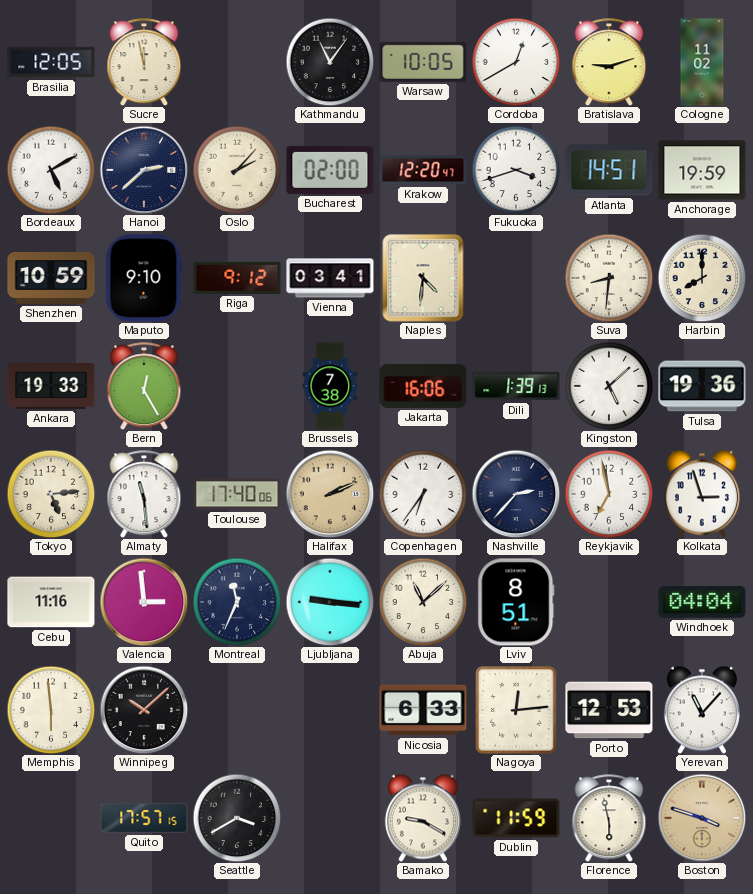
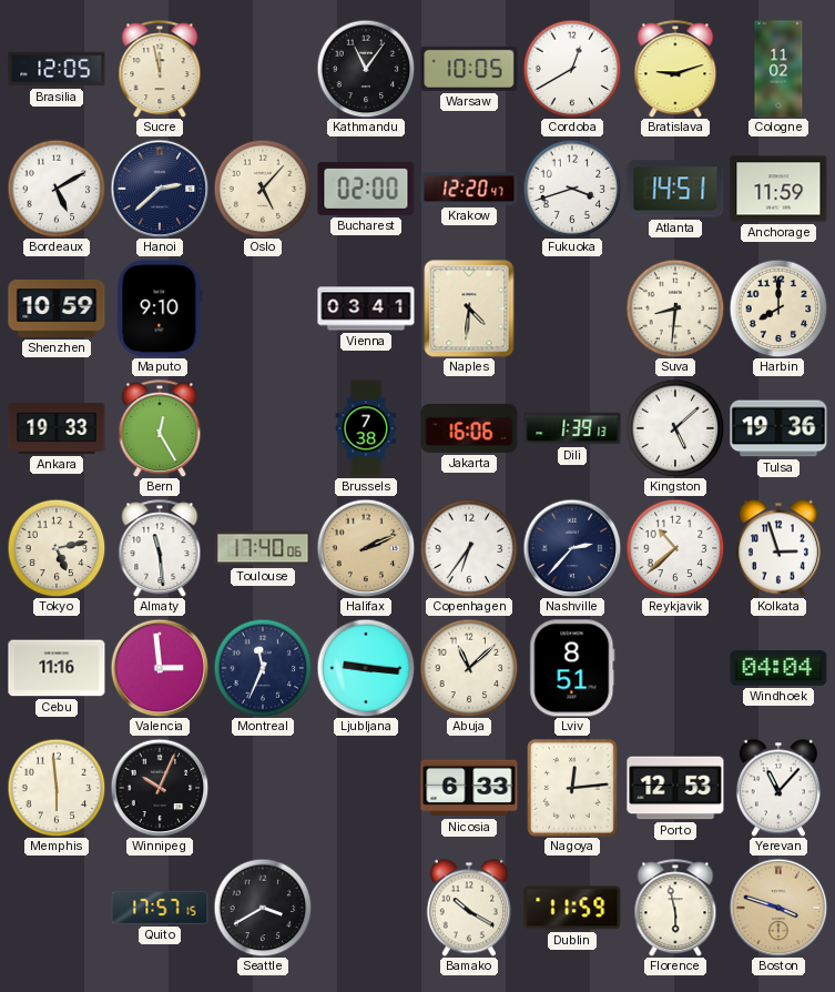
Oslo: 2:07 -> 5:07 (263, 189)
Anchorage: 19:59 -> 11:59 (778, 189)
Riga: 9:12 -> none (237, 278)
Tokyo: 5:14 -> 5:13 (57, 548)
Reykjavik: 6:58 -> 10:38 (675, 548)
Winnipeg: 10:08 -> 10:04 (160, 788)
Bamako: 9:20 -> 10:20 (469, 908)
